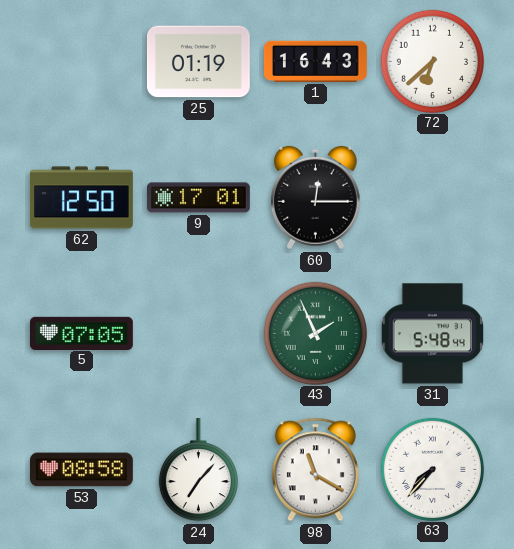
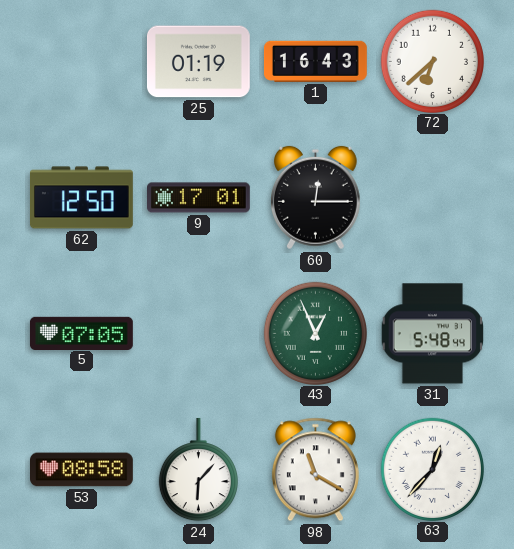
43: 1:56 -> 12:56 (315, 333)
24: 7:07 -> 6:07 (198, 470)
63: 7:37 -> 12:37 (432, 469)
